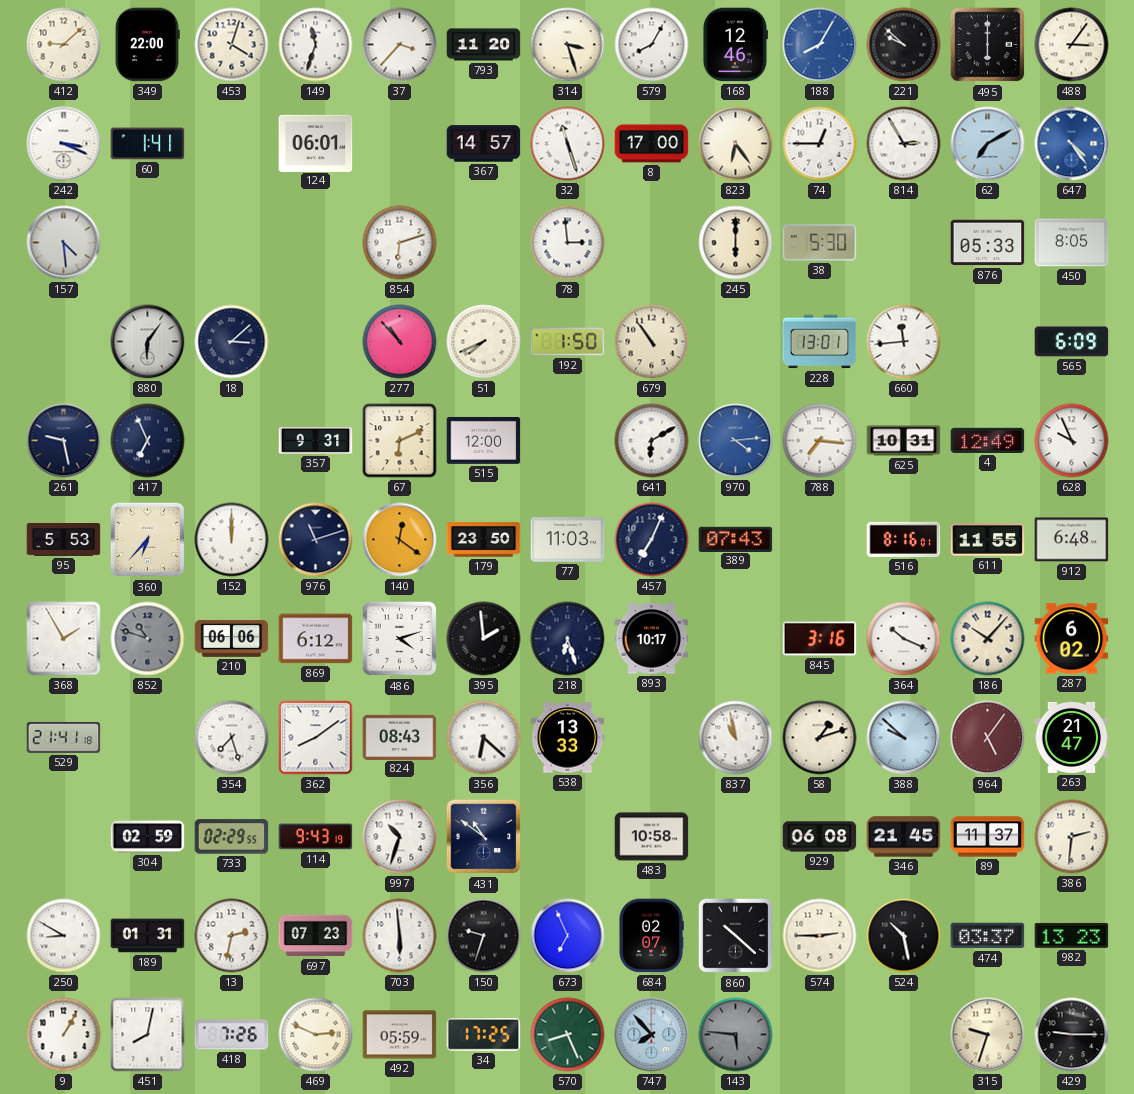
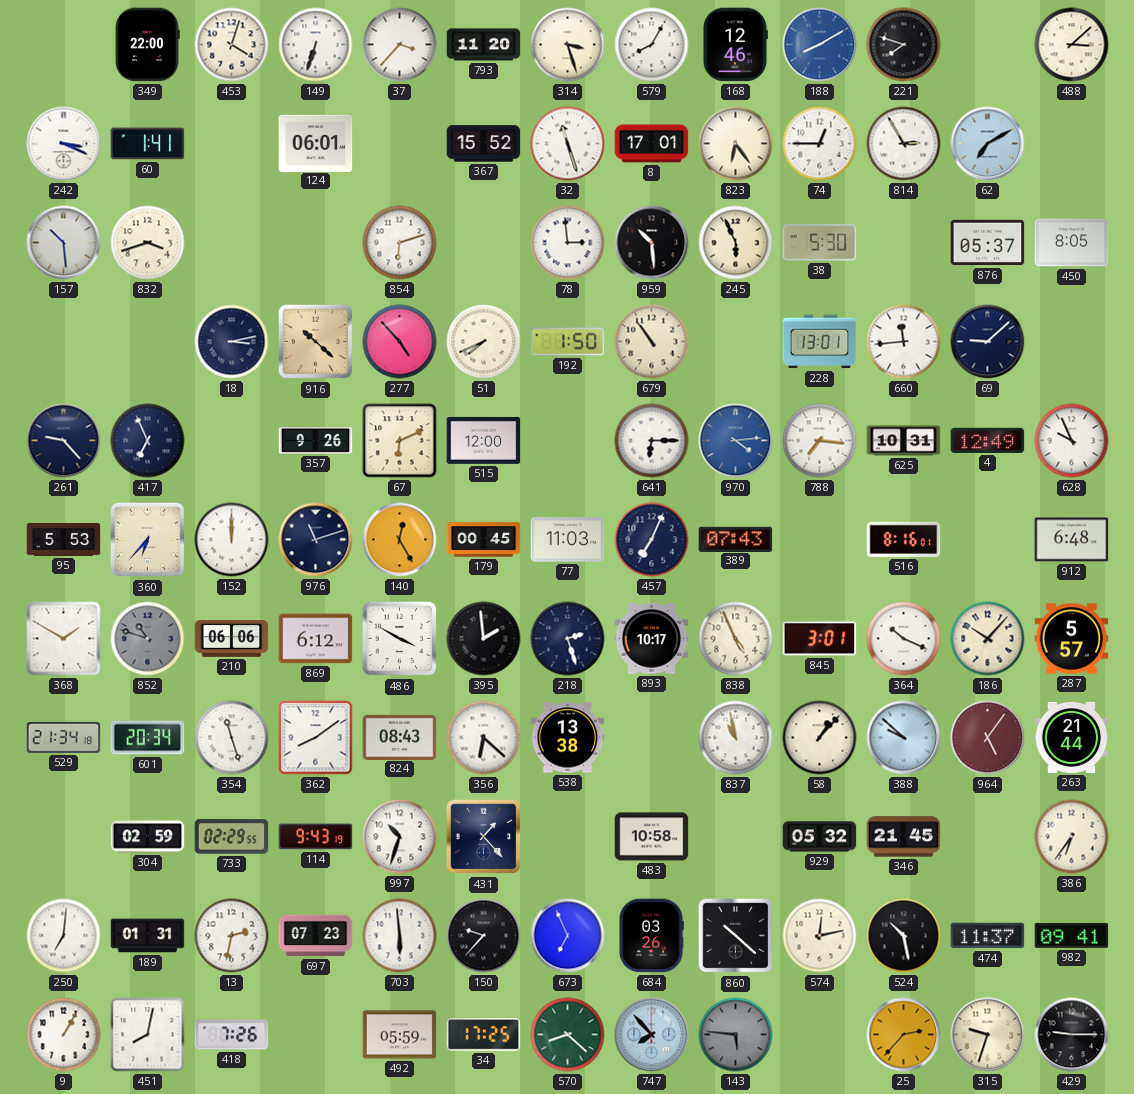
412: 9:08 -> none (64, 45)
149: 11:33 -> 6:33 (316, 45)
188: 8:05 -> 8:10 (820, 45)
221: 9:52 -> 7:48 (904, 45)
495: 6:00 -> none (988, 45)
488: 3:06 -> 3:08 (1072, 45)
367: 14:57 -> 15:52 (484, 144)
8: 17:00 -> 17:01 (652, 144)
647: 4:24 -> none (1072, 144)
157: 4:29 -> 10:29 (64, 243)
832: none -> 3:42 (148, 243)
959: none -> 10:29 (652, 243)
245: 6:00 -> 5:56 (736, 243)
876: 05:33 -> 05:37 (988, 243)
880: 6:06 -> none (148, 342)
18: 3:08 -> 3:13 (232, 342)
916: none -> 10:22 (316, 342)
277: 10:53 -> 4:53 (400, 342)
69: none -> 9:08 (988, 342)
565: 6:09 -> none (1072, 342)
261: 9:28 -> 9:23 (64, 441)
357: 9:31 -> 9:26 (316, 441)
641: 6:10 -> 6:15 (652, 441)
140: 12:21 -> 12:25 (400, 540)
179: 23:50 -> 00:45 (484, 540)
611: 11:55 -> none (988, 540)
368: 1:55 -> 1:50 (64, 639)
486: 4:12 -> 3:50 (400, 639)
218: 6:27 -> 2:27 (568, 639)
838: none -> 4:56 (736, 639)
845: 3:16 -> 3:01 (820, 639)
287: 6:02 -> 5:57 (1072, 639)
529: 21:41 -> 21:34 (64, 737)
601: none -> 20:34 (148, 738)
354: 7:27 -> 11:27 (232, 738)
538: 13:33 -> 13:38 (568, 738)
58: 1:12 -> 1:07 (820, 738)
263: 21:47 -> 21:44 (1072, 737)
431: 10:51 -> 1:23 (484, 837)
929: 06:08 -> 05:32 (820, 837)
89: 11:37 -> none (988, 837)
386: 2:31 -> 6:36 (1072, 837)
250: 8:50 -> 7:01 (64, 936)
150: 9:33 -> 9:37 (484, 936)
684: 02:07 -> 03:26 (651, 936)
574: 2:45 -> 12:13 (820, 936)
474: 03:37 -> 11:37 (988, 936)
982: 13:23 -> 09:41 (1072, 935)
469: 2:49 -> none (316, 1035)
570: 8:26 -> 8:22 (568, 1035)
25: none -> 2:37 (904, 1035)
